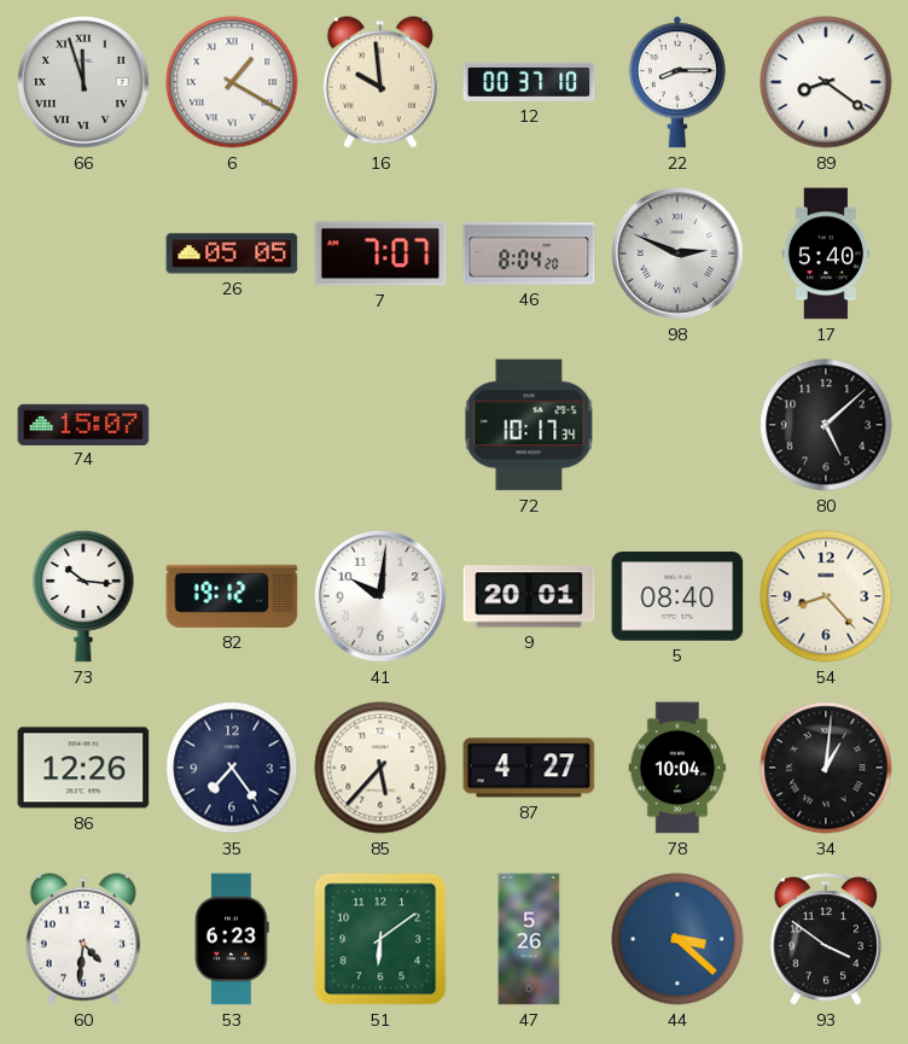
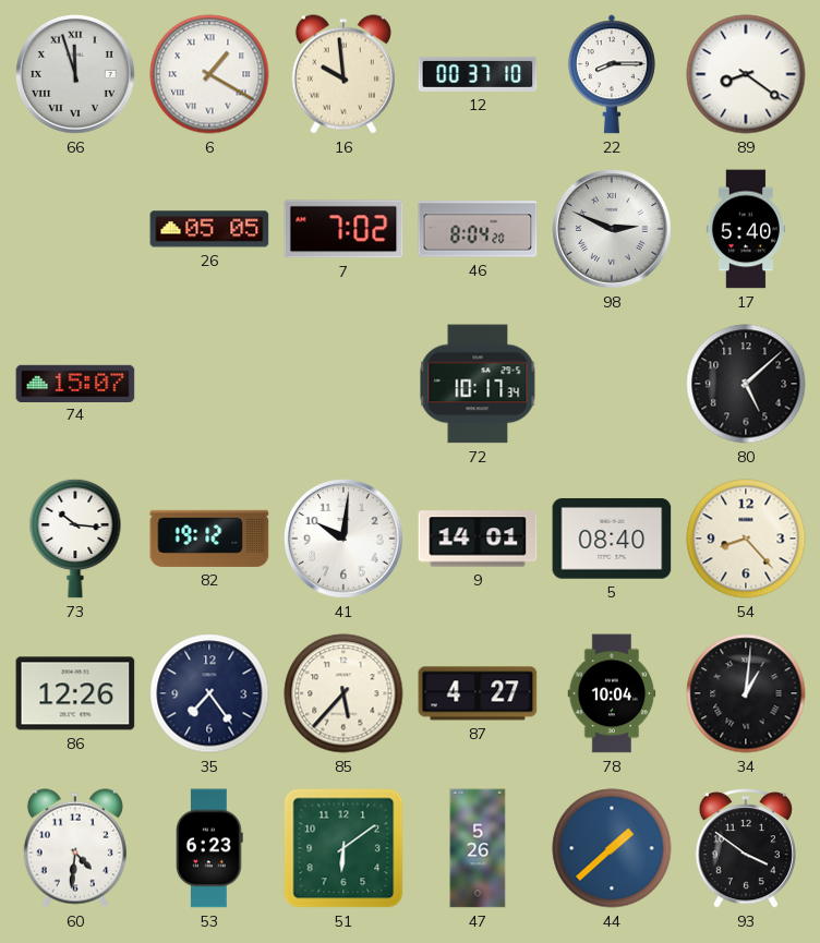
7: 7:07 -> 7:02 (343, 229)
9: 20:01 -> 14:01 (478, 539)
44: 3:22 -> 1:38 (612, 848)
